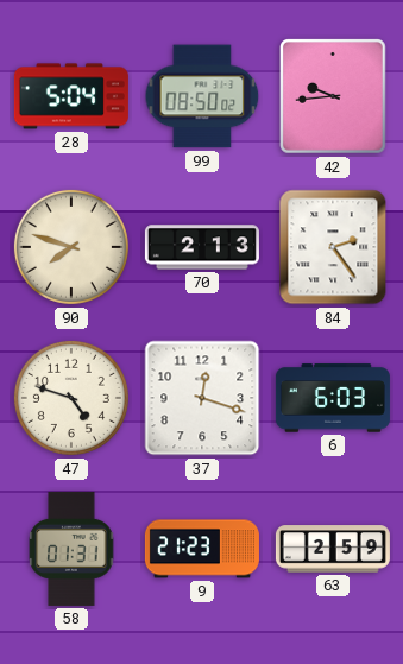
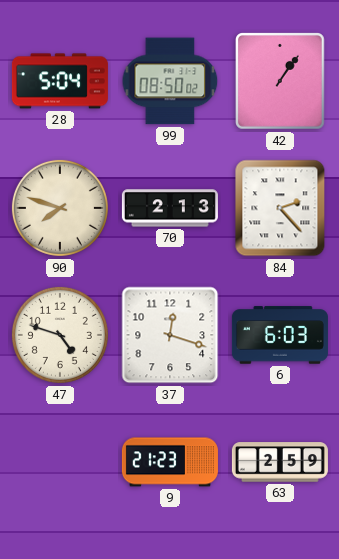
42: 9:44 -> 1:06 (281, 82)
84: 2:24 -> 2:23 (280, 208)
58: 01:31 -> none (71, 549)
